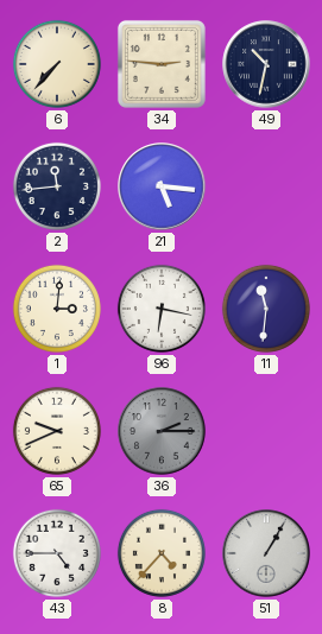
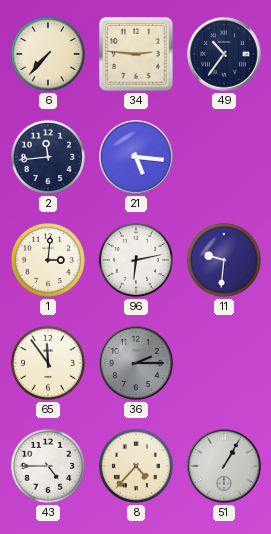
49: 10:32 -> 10:36 (224, 54)
96: 6:17 -> 6:13 (136, 260)
11: 11:31 -> 9:31 (224, 260)
65: 9:41 -> 11:54 (48, 363)
